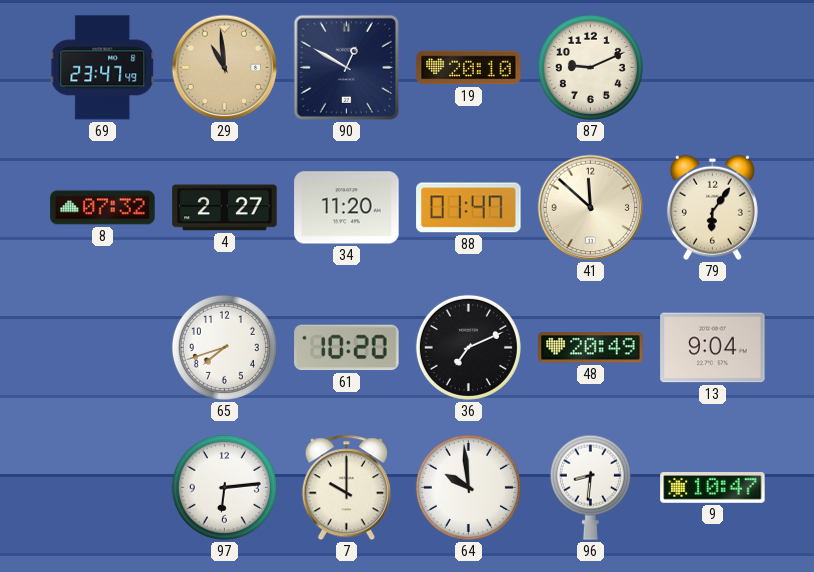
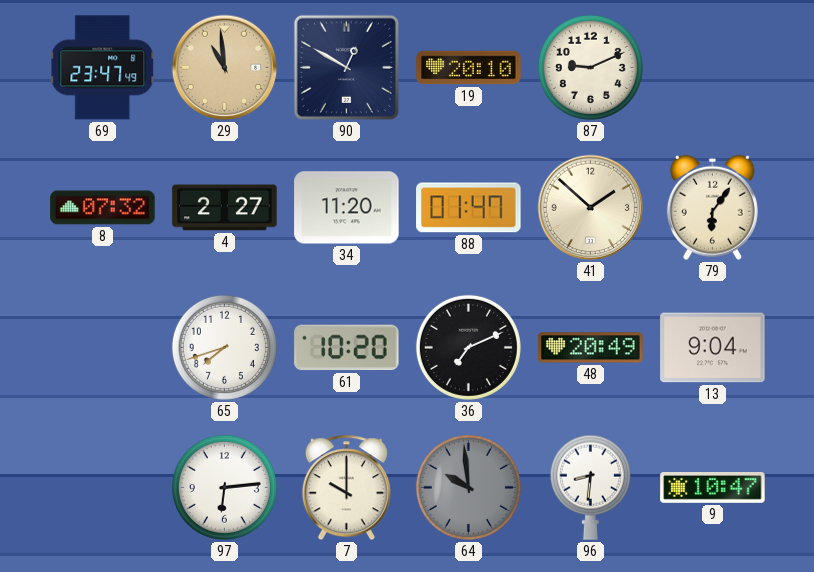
41: 11:52 -> 1:52 (591, 208)
64 dial: white -> grey (468, 487)
